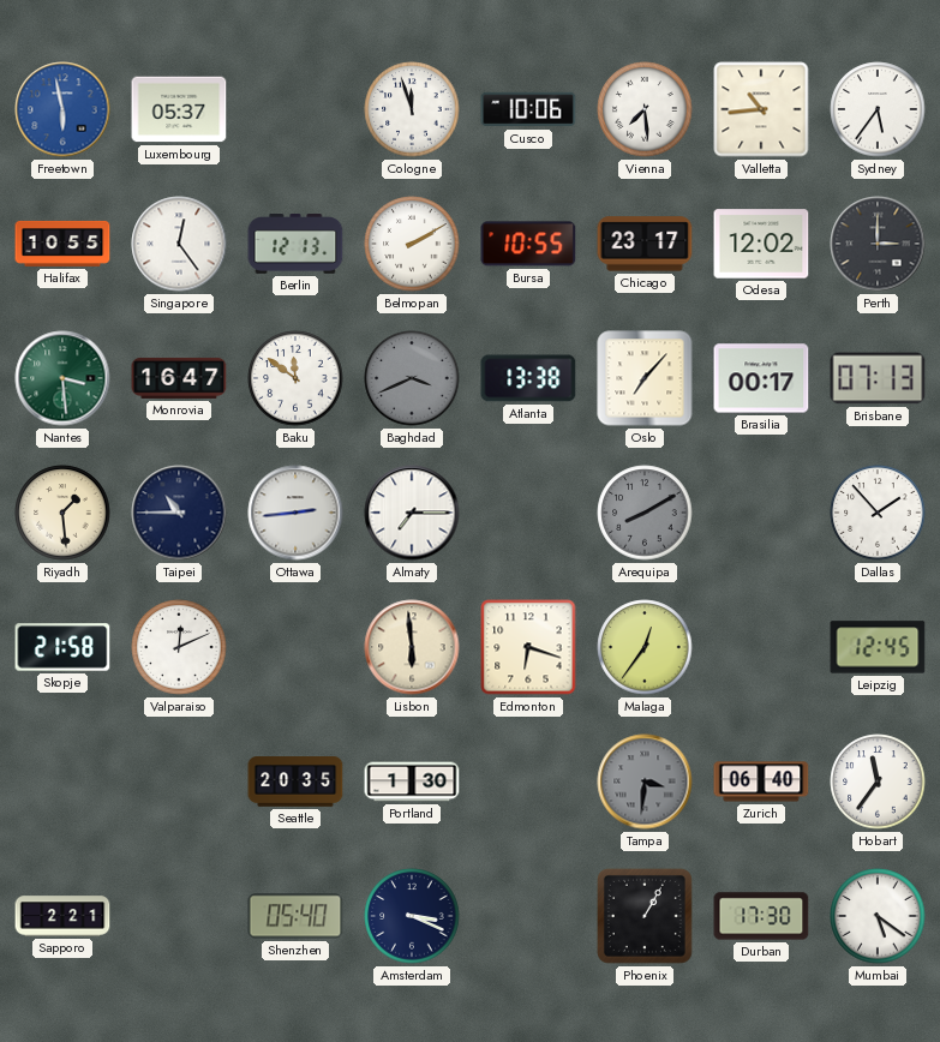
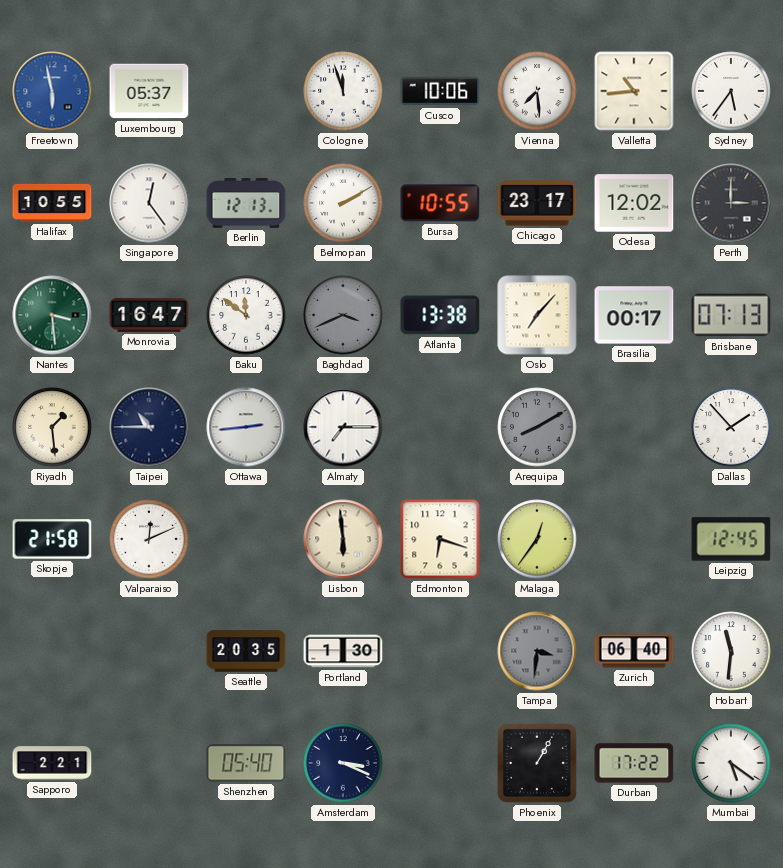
Hobart: 11:36 -> 11:31 (731, 651)
Durban: 17:30 -> 17:22 (634, 763)
